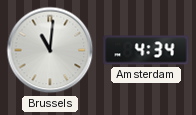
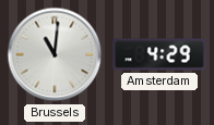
Amsterdam: 4:34 -> 4:29 (159, 54)
